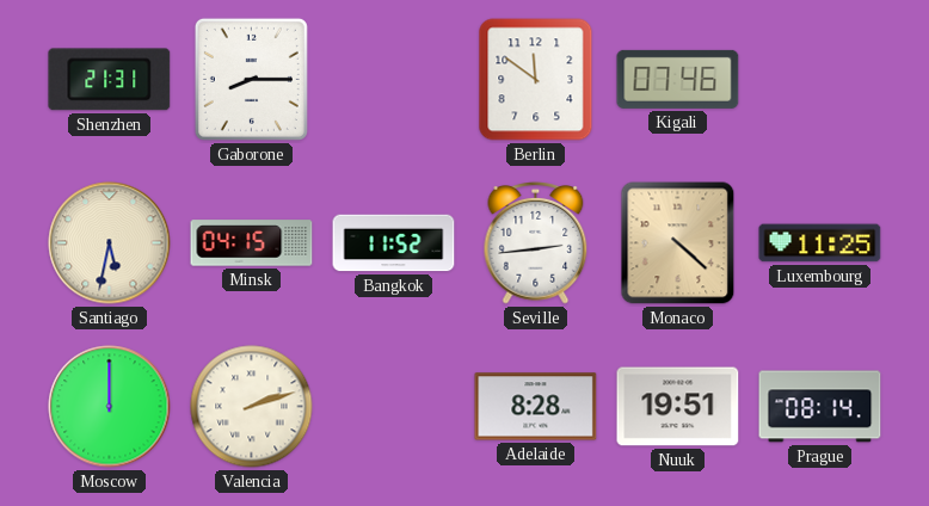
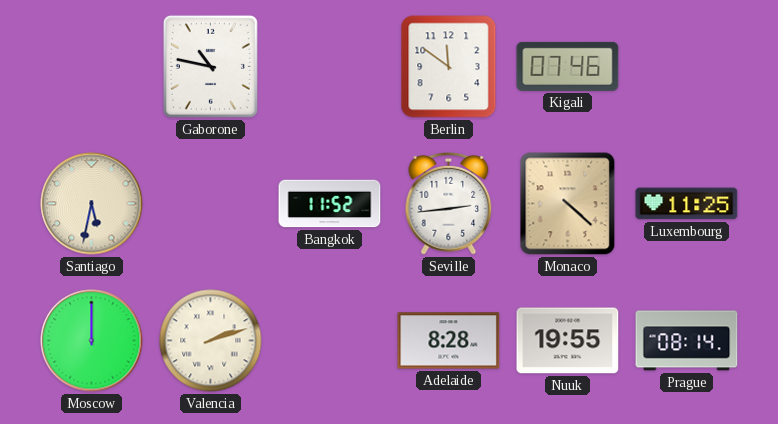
Shenzhen: 21:31 -> none (110, 80)
Gaborone: 8:15 -> 10:47 (210, 66)
Minsk: 04:15 -> none (252, 243)
Nuuk: 19:51 -> 19:55 (568, 341)
